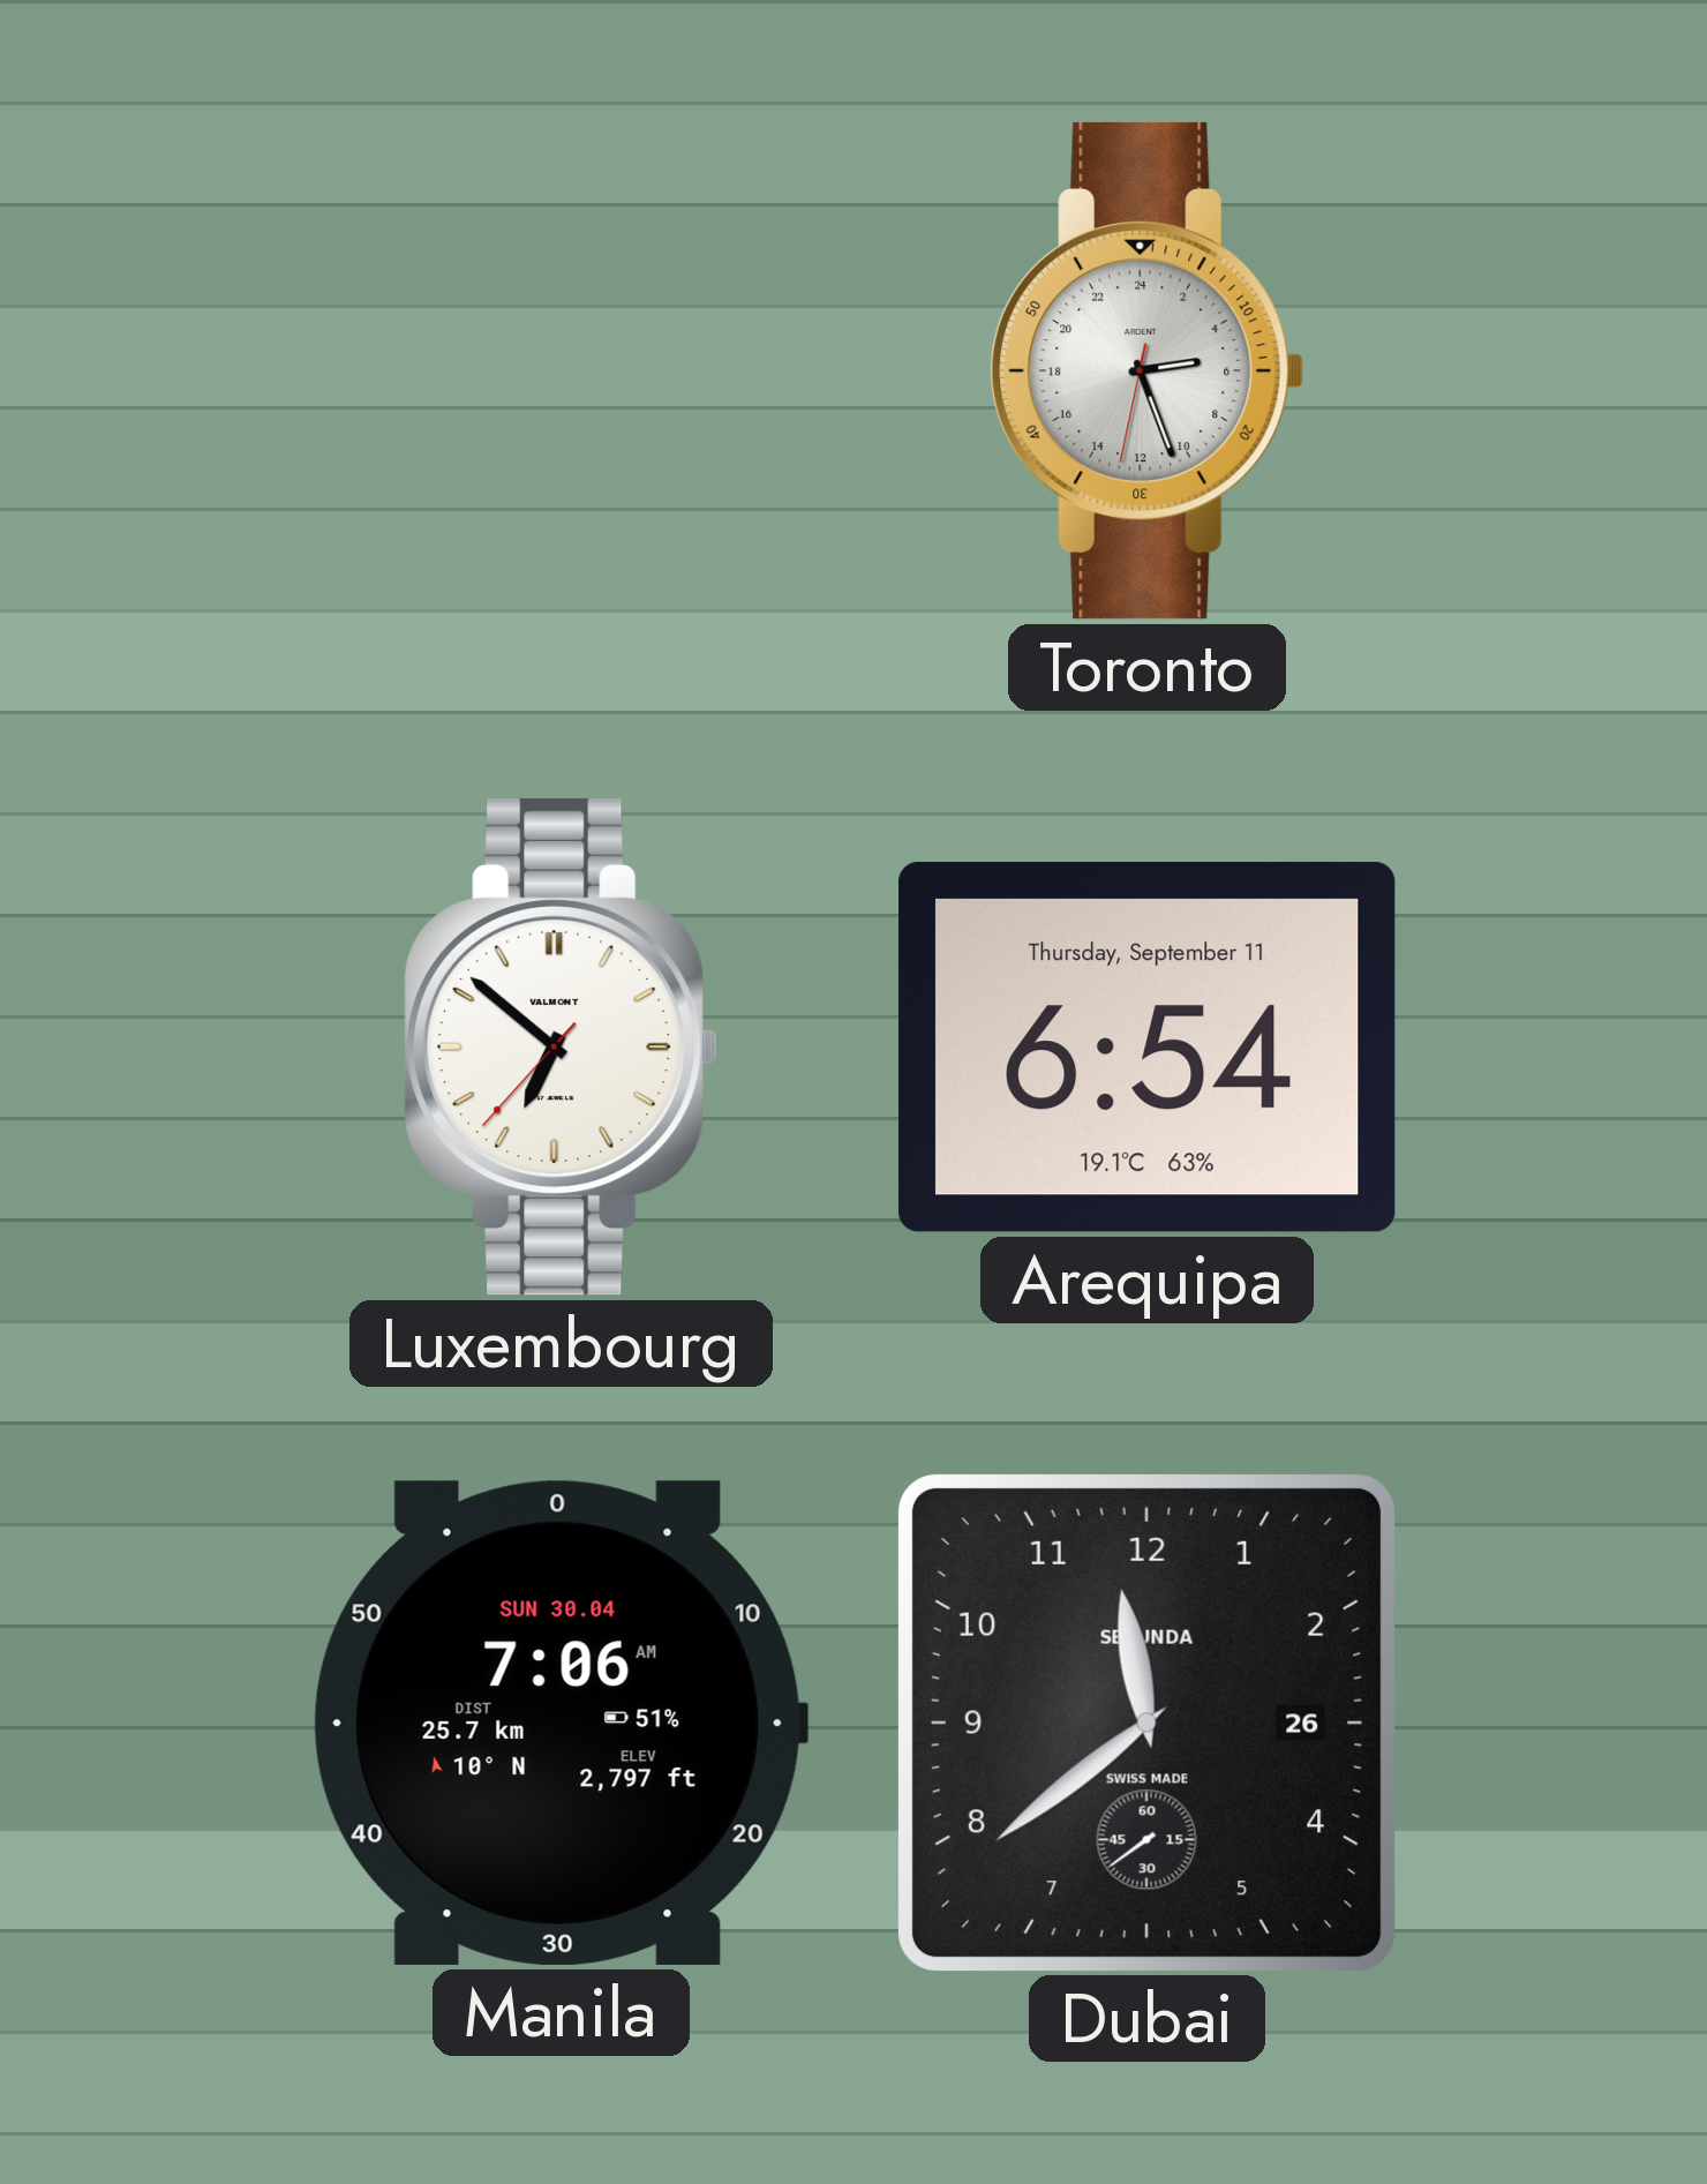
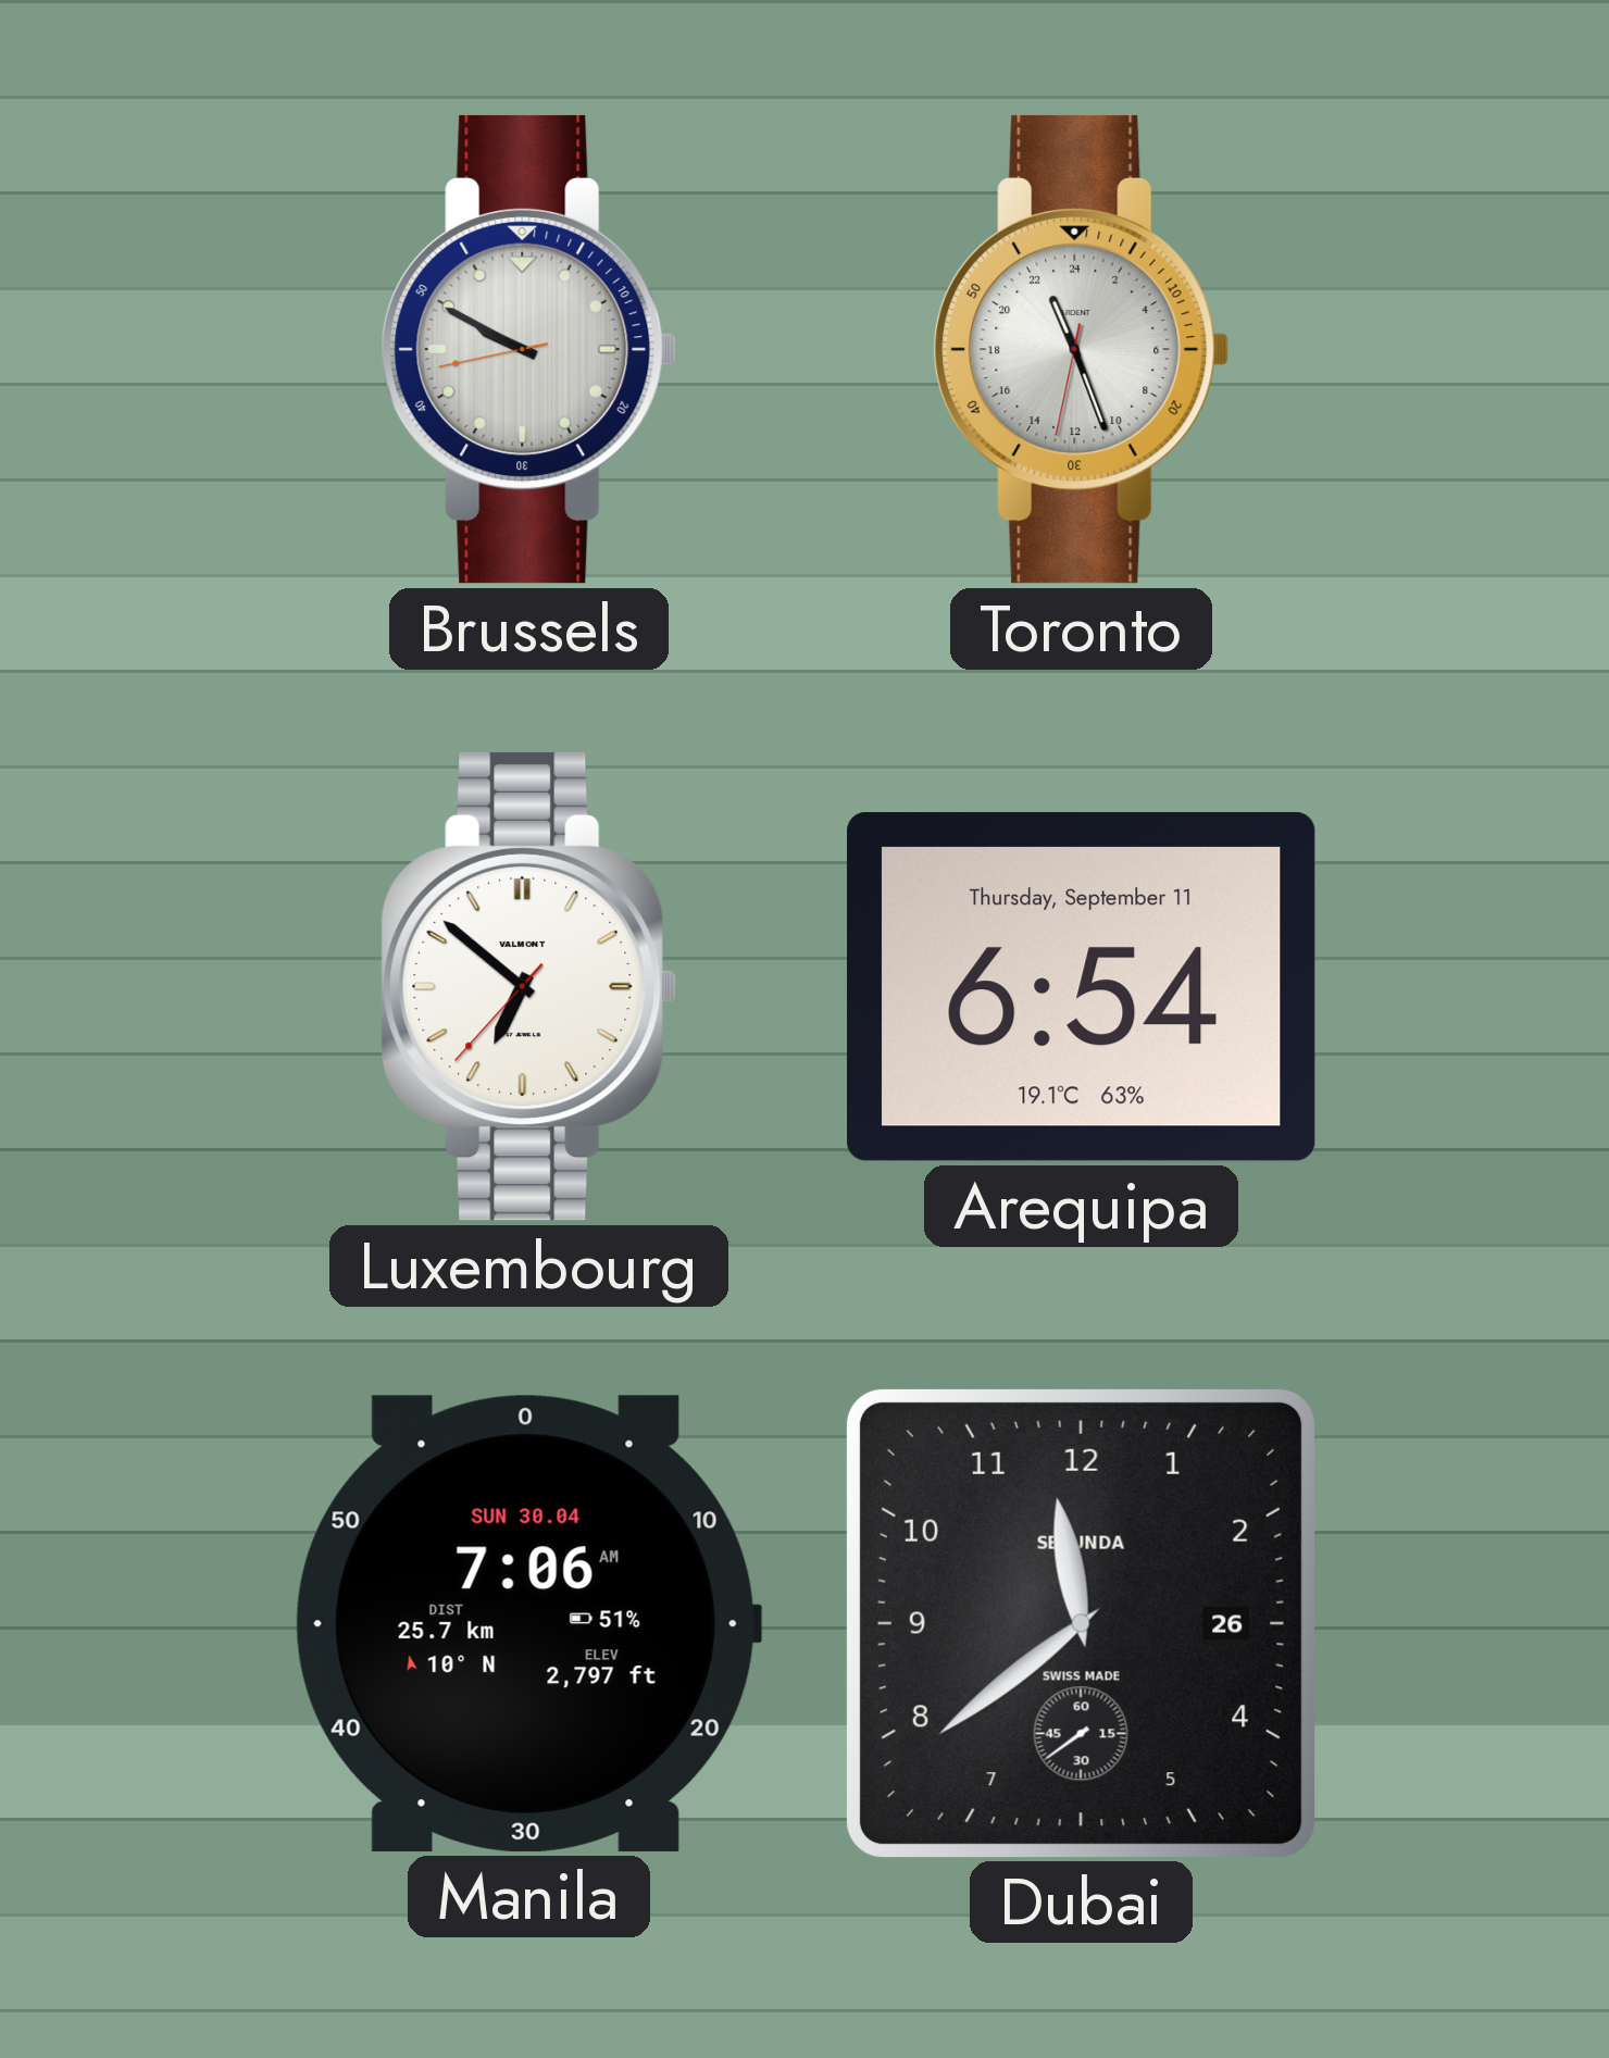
Brussels: none -> 9:49 (529, 349)
Toronto: 5:26 -> 22:26 (1082, 349)
